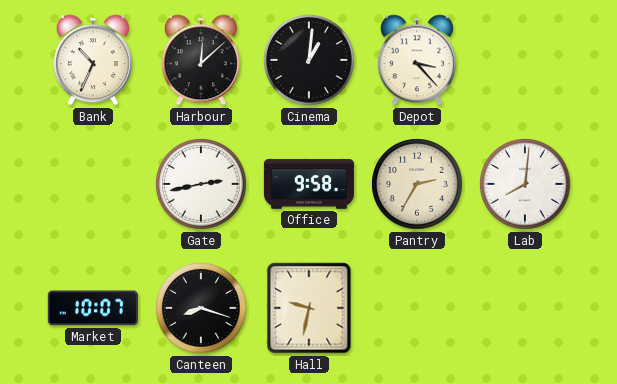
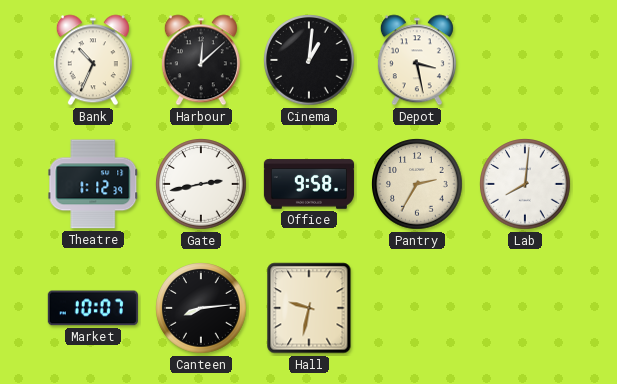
Depot: 3:23 -> 3:28 (417, 60)
Theatre: none -> 1:12 (93, 184)
Canteen: 8:18 -> 8:14 (201, 308)
